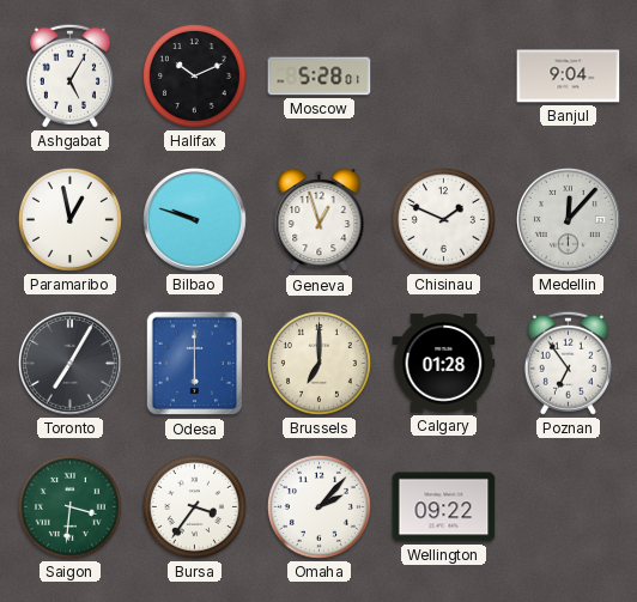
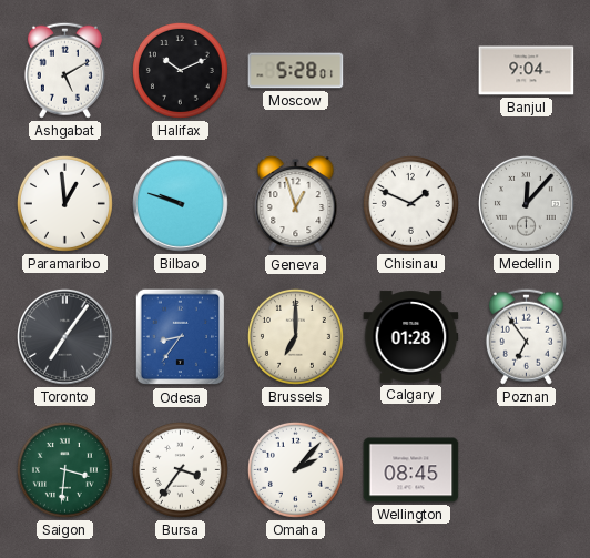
Ashgabat: 5:05 -> 5:10 (64, 70)
Paramaribo: 12:58 -> 12:59 (64, 203)
Toronto: 7:05 -> 7:06 (65, 337)
Odesa: 6:00 -> 8:36 (181, 337)
Wellington: 09:22 -> 08:45 (411, 470)
